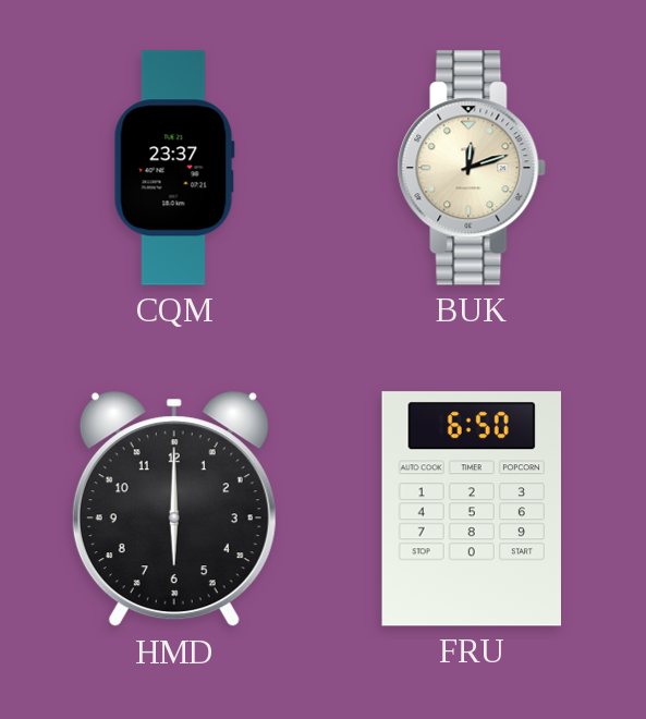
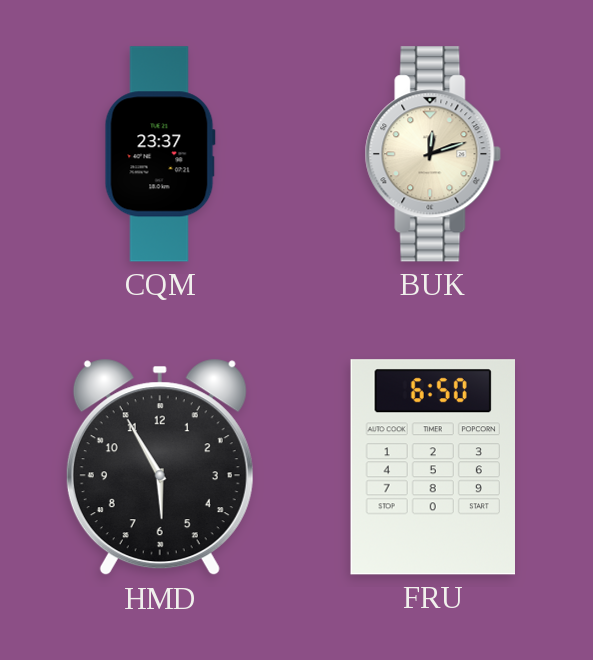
HMD: 6:00 -> 5:55 (160, 467)
